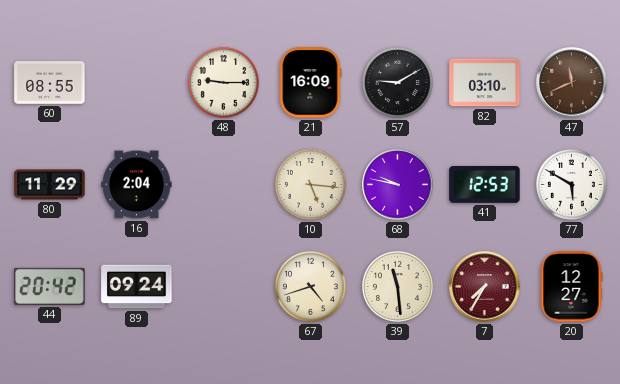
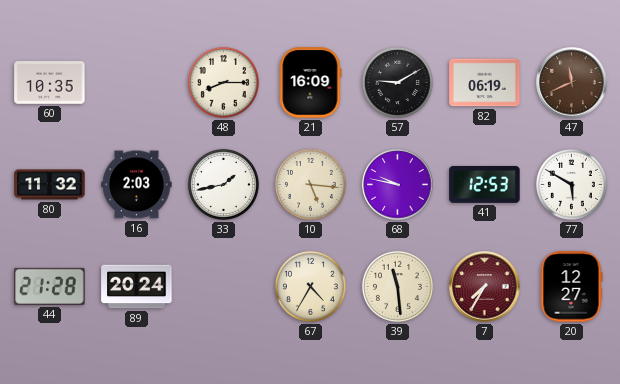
60: 08:55 -> 10:35 (50, 83)
48: 9:15 -> 8:15 (223, 82)
82: 03:10 -> 06:19 (485, 83)
80: 11:29 -> 11:32 (50, 185)
16: 2:04 -> 2:03 (137, 185)
33: none -> 1:43 (223, 184)
44: 20:42 -> 21:28 (50, 286)
89: 09:24 -> 20:24 (137, 287)
67: 4:42 -> 4:35 (310, 286)
